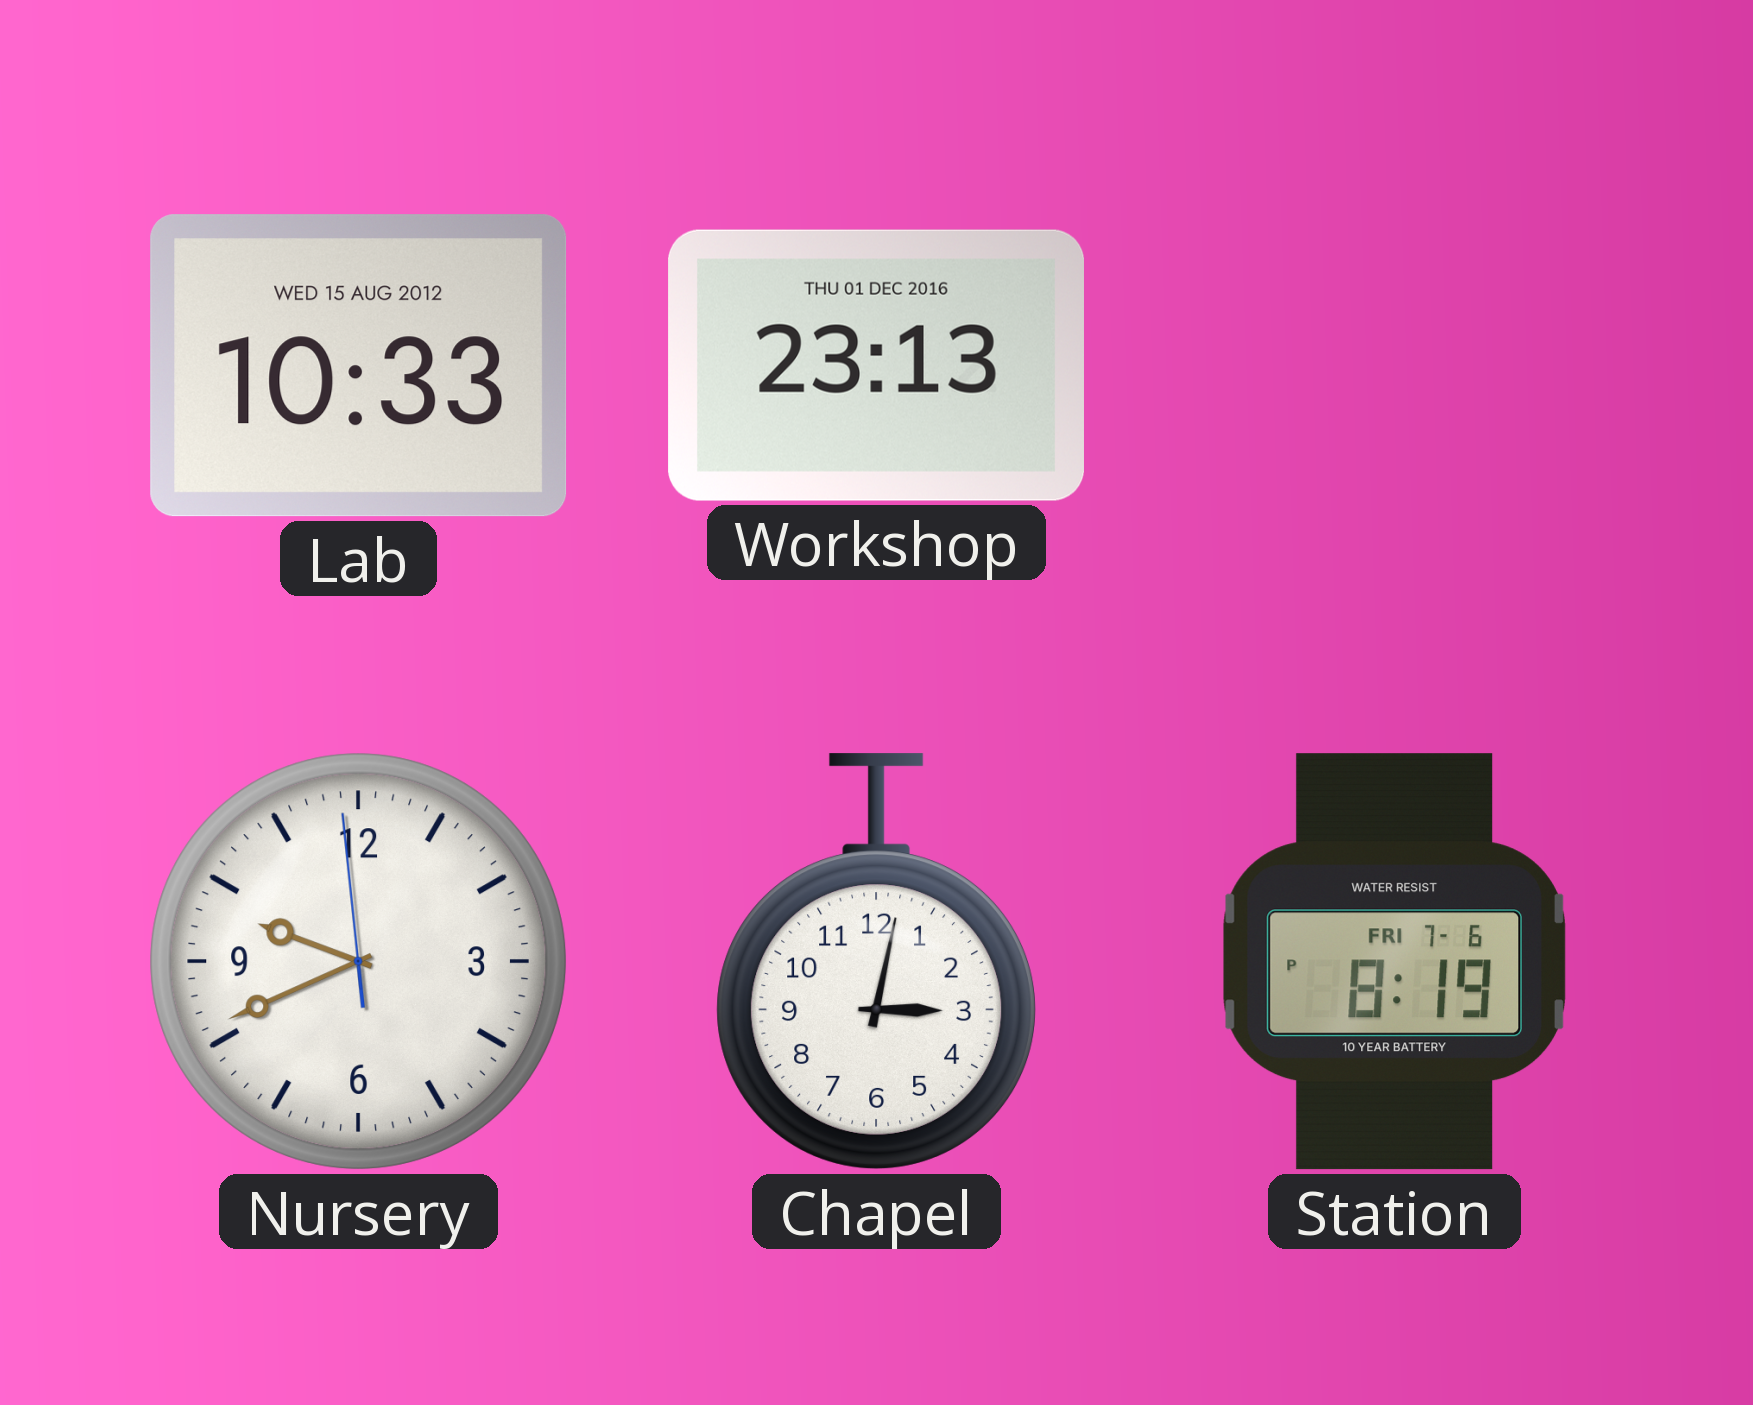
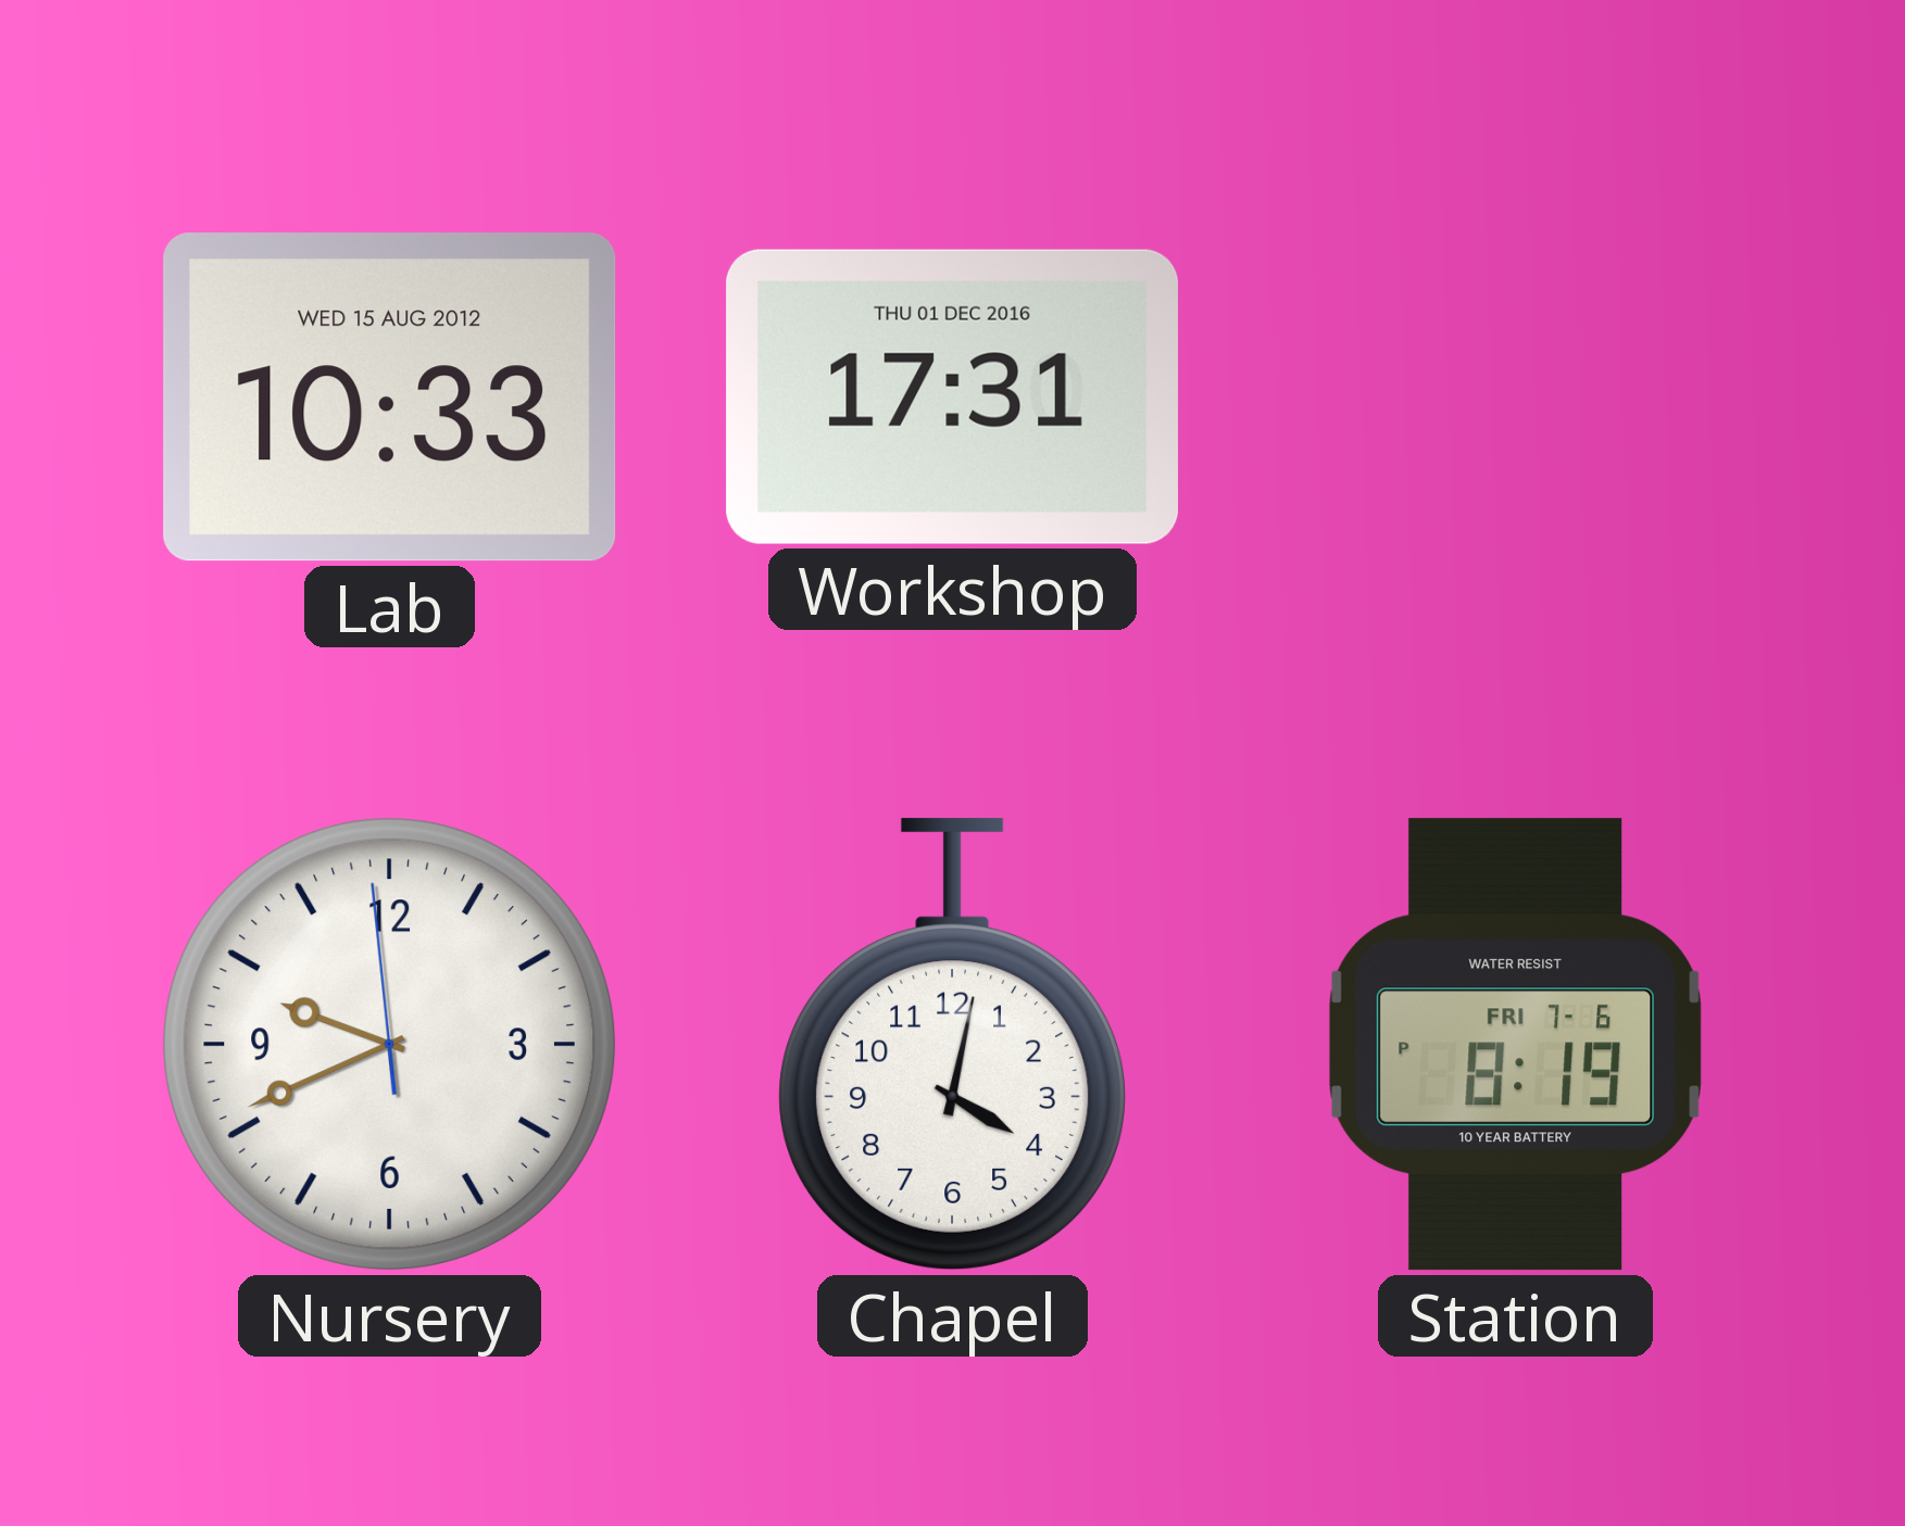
Workshop: 23:13 -> 17:31 (952, 396)
Chapel: 3:02 -> 4:02 (952, 1045)
